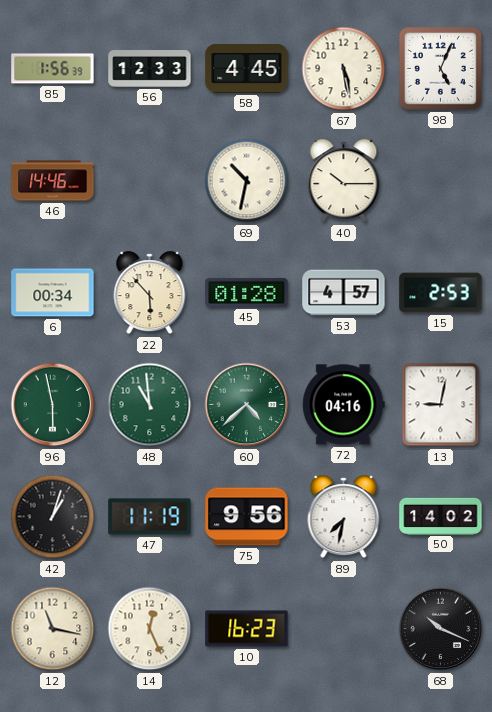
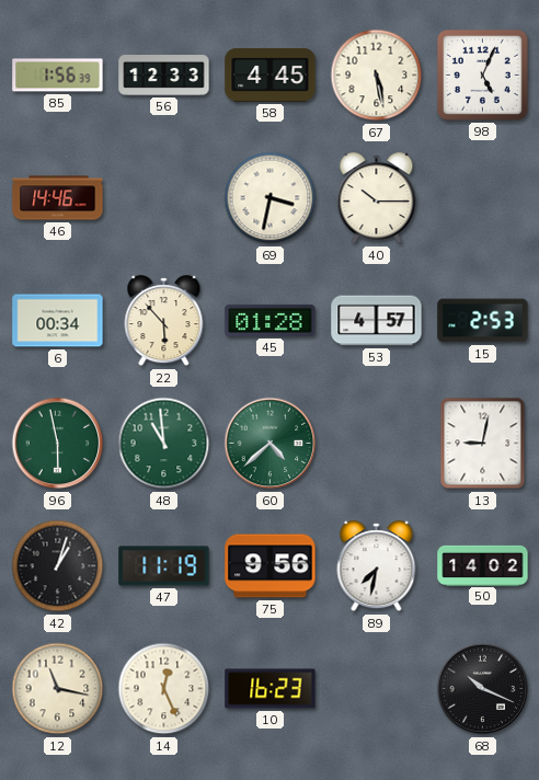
69: 10:32 -> 3:32 (271, 198)
72: 04:16 -> none (344, 405)
